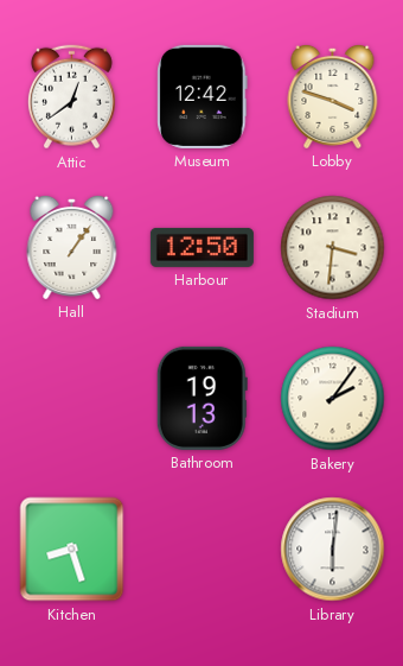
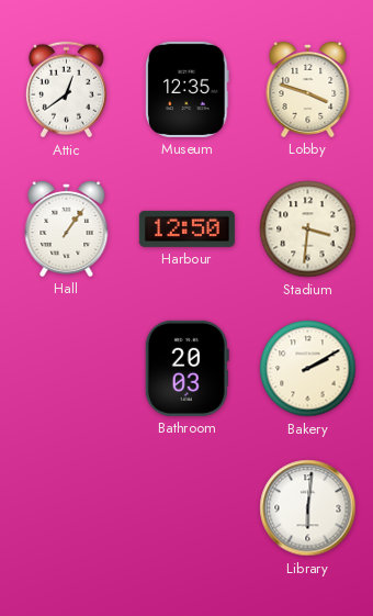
Museum: 12:42 -> 12:35 (188, 89)
Bathroom: 19:13 -> 20:03 (187, 368)
Bakery: 2:06 -> 2:10 (308, 369)
Kitchen: 8:27 -> none (72, 550)
